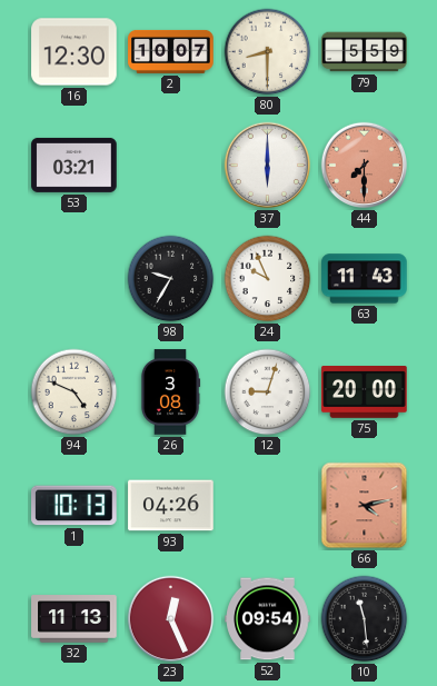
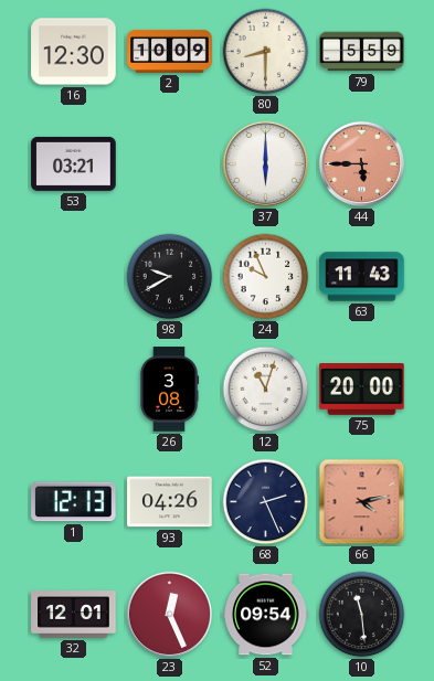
2: 10:07 -> 10:09 (170, 51)
44: 7:30 -> 5:45 (362, 164)
98: 9:35 -> 9:40 (170, 277)
94: 4:49 -> none (75, 392)
12: 9:03 -> 11:03 (266, 390)
1: 10:13 -> 12:13 (74, 502)
68: none -> 2:26 (266, 502)
32: 11:13 -> 12:01 (74, 615)
